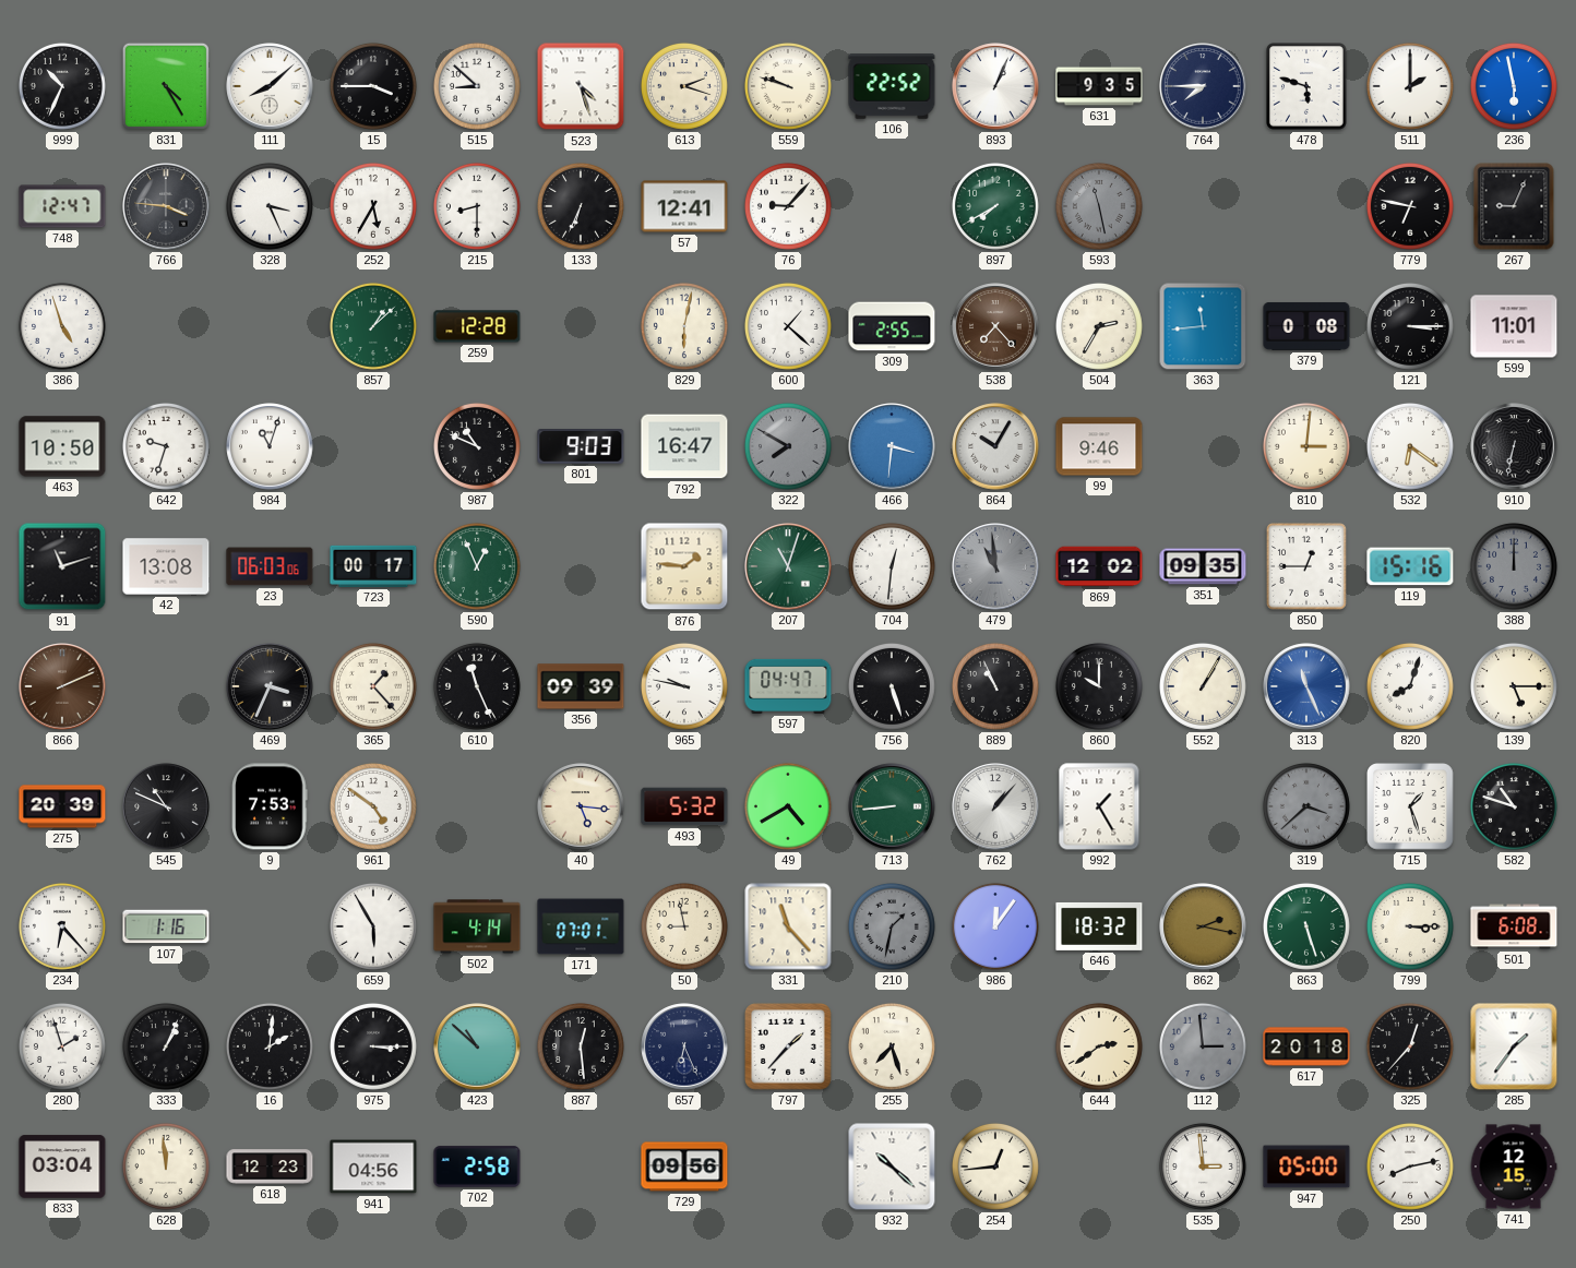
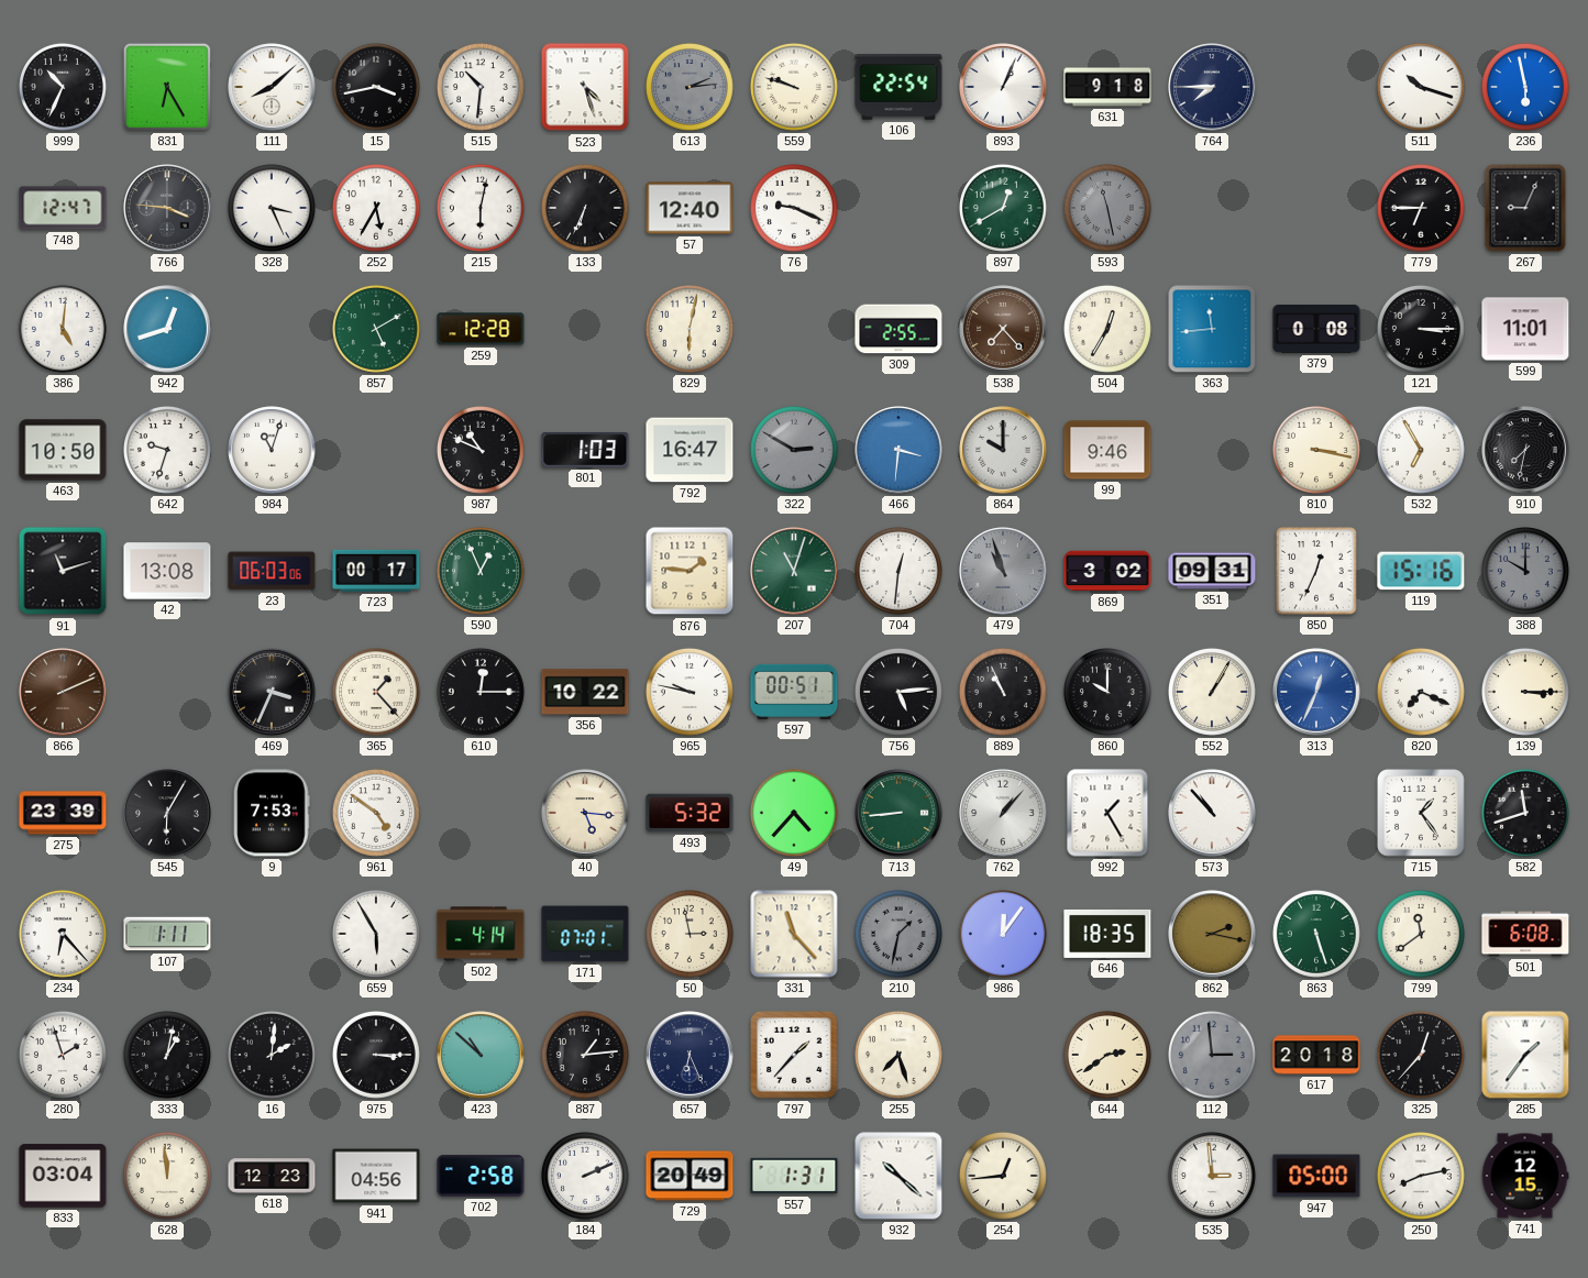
831: 4:25 -> 6:25 (167, 87)
15: 3:45 -> 3:43 (376, 87)
515: 8:52 -> 10:31 (481, 87)
613: 2:18 -> 2:14 (690, 87)
613 dial: cream -> grey (690, 87)
106: 22:52 -> 22:54 (898, 88)
631: 9:35 -> 9:18 (1107, 87)
478: 5:48 -> none (1306, 86)
511: 2:00 -> 10:18 (1421, 87)
215: 8:30 -> 6:02 (481, 208)
57: 12:41 -> 12:40 (690, 208)
76: 9:07 -> 9:19 (794, 208)
897: 7:40 -> 12:40 (1003, 208)
779: 6:47 -> 6:45 (1421, 208)
386: 4:57 -> 5:01 (63, 329)
942: none -> 12:42 (167, 329)
857: 1:08 -> 5:10 (376, 329)
600: 1:22 -> none (788, 326)
504: 2:35 -> 12:35 (1107, 329)
801: 9:03 -> 1:03 (585, 451)
322: 7:50 -> 2:50 (794, 450)
864: 10:05 -> 10:00 (1003, 450)
810: 3:01 -> 3:17 (1316, 450)
532: 6:21 -> 6:55 (1421, 450)
910: 6:32 -> 7:32 (1525, 450)
479: 10:59 -> 10:57 (1003, 571)
869: 12:02 -> 3:02 (1107, 571)
351: 09:35 -> 09:31 (1212, 571)
850: 12:45 -> 12:34 (1316, 571)
388: 12:00 -> 10:00 (1525, 571)
610: 11:26 -> 12:15 (481, 692)
356: 09:39 -> 10:22 (585, 692)
597: 04:47 -> 00:51 (794, 692)
756: 5:27 -> 5:14 (898, 692)
313: 11:26 -> 12:34 (1316, 692)
820: 8:03 -> 7:19 (1421, 692)
139: 5:15 -> 3:15 (1525, 692)
275: 20:39 -> 23:39 (63, 813)
545: 10:49 -> 6:05 (167, 813)
49: 4:40 -> 4:37 (794, 813)
573: none -> 10:53 (1212, 813)
319: 3:38 -> none (1306, 806)
715: 1:27 -> 1:24 (1422, 814)
582: 10:48 -> 11:42 (1525, 813)
107: 1:16 -> 1:11 (167, 934)
50: 8:58 -> 2:58 (690, 934)
646: 18:32 -> 18:35 (1107, 934)
799: 3:15 -> 11:39 (1421, 934)
333: 1:04 -> 1:02 (167, 1055)
887: 12:29 -> 1:14 (585, 1055)
184: none -> 2:11 (585, 1176)
729: 09:56 -> 20:49 (690, 1176)
557: none -> 1:31 (794, 1176)
